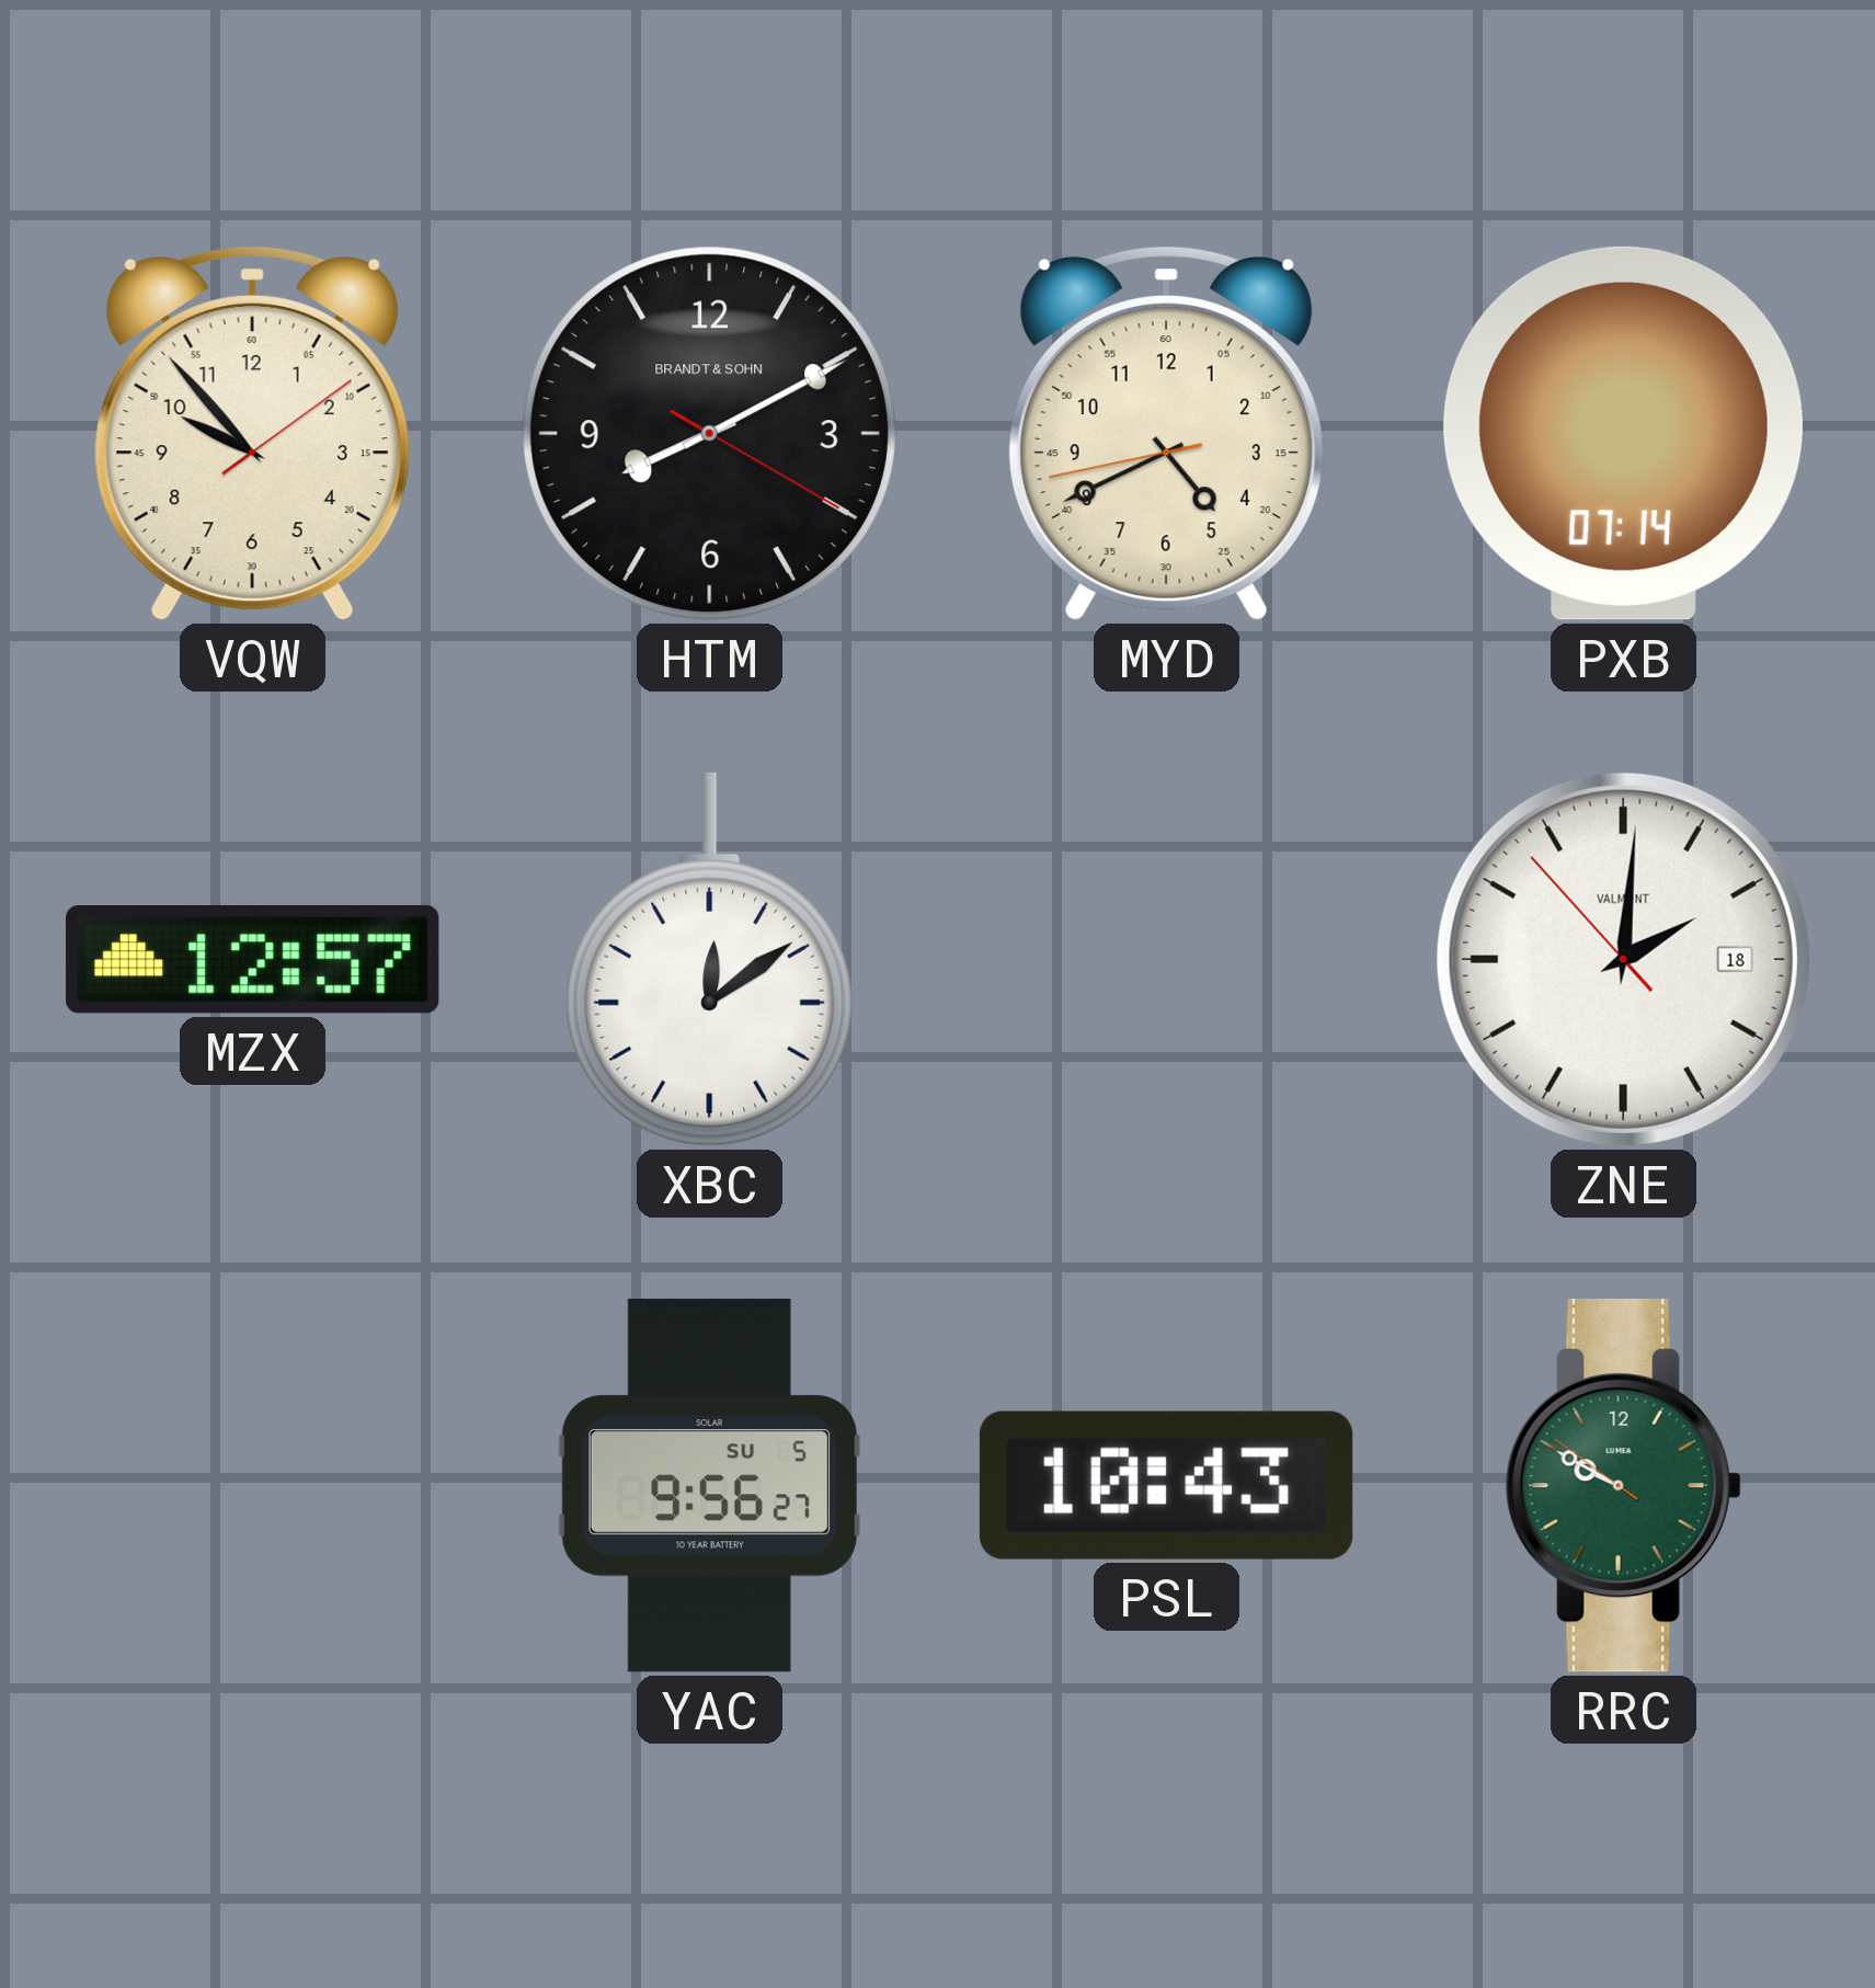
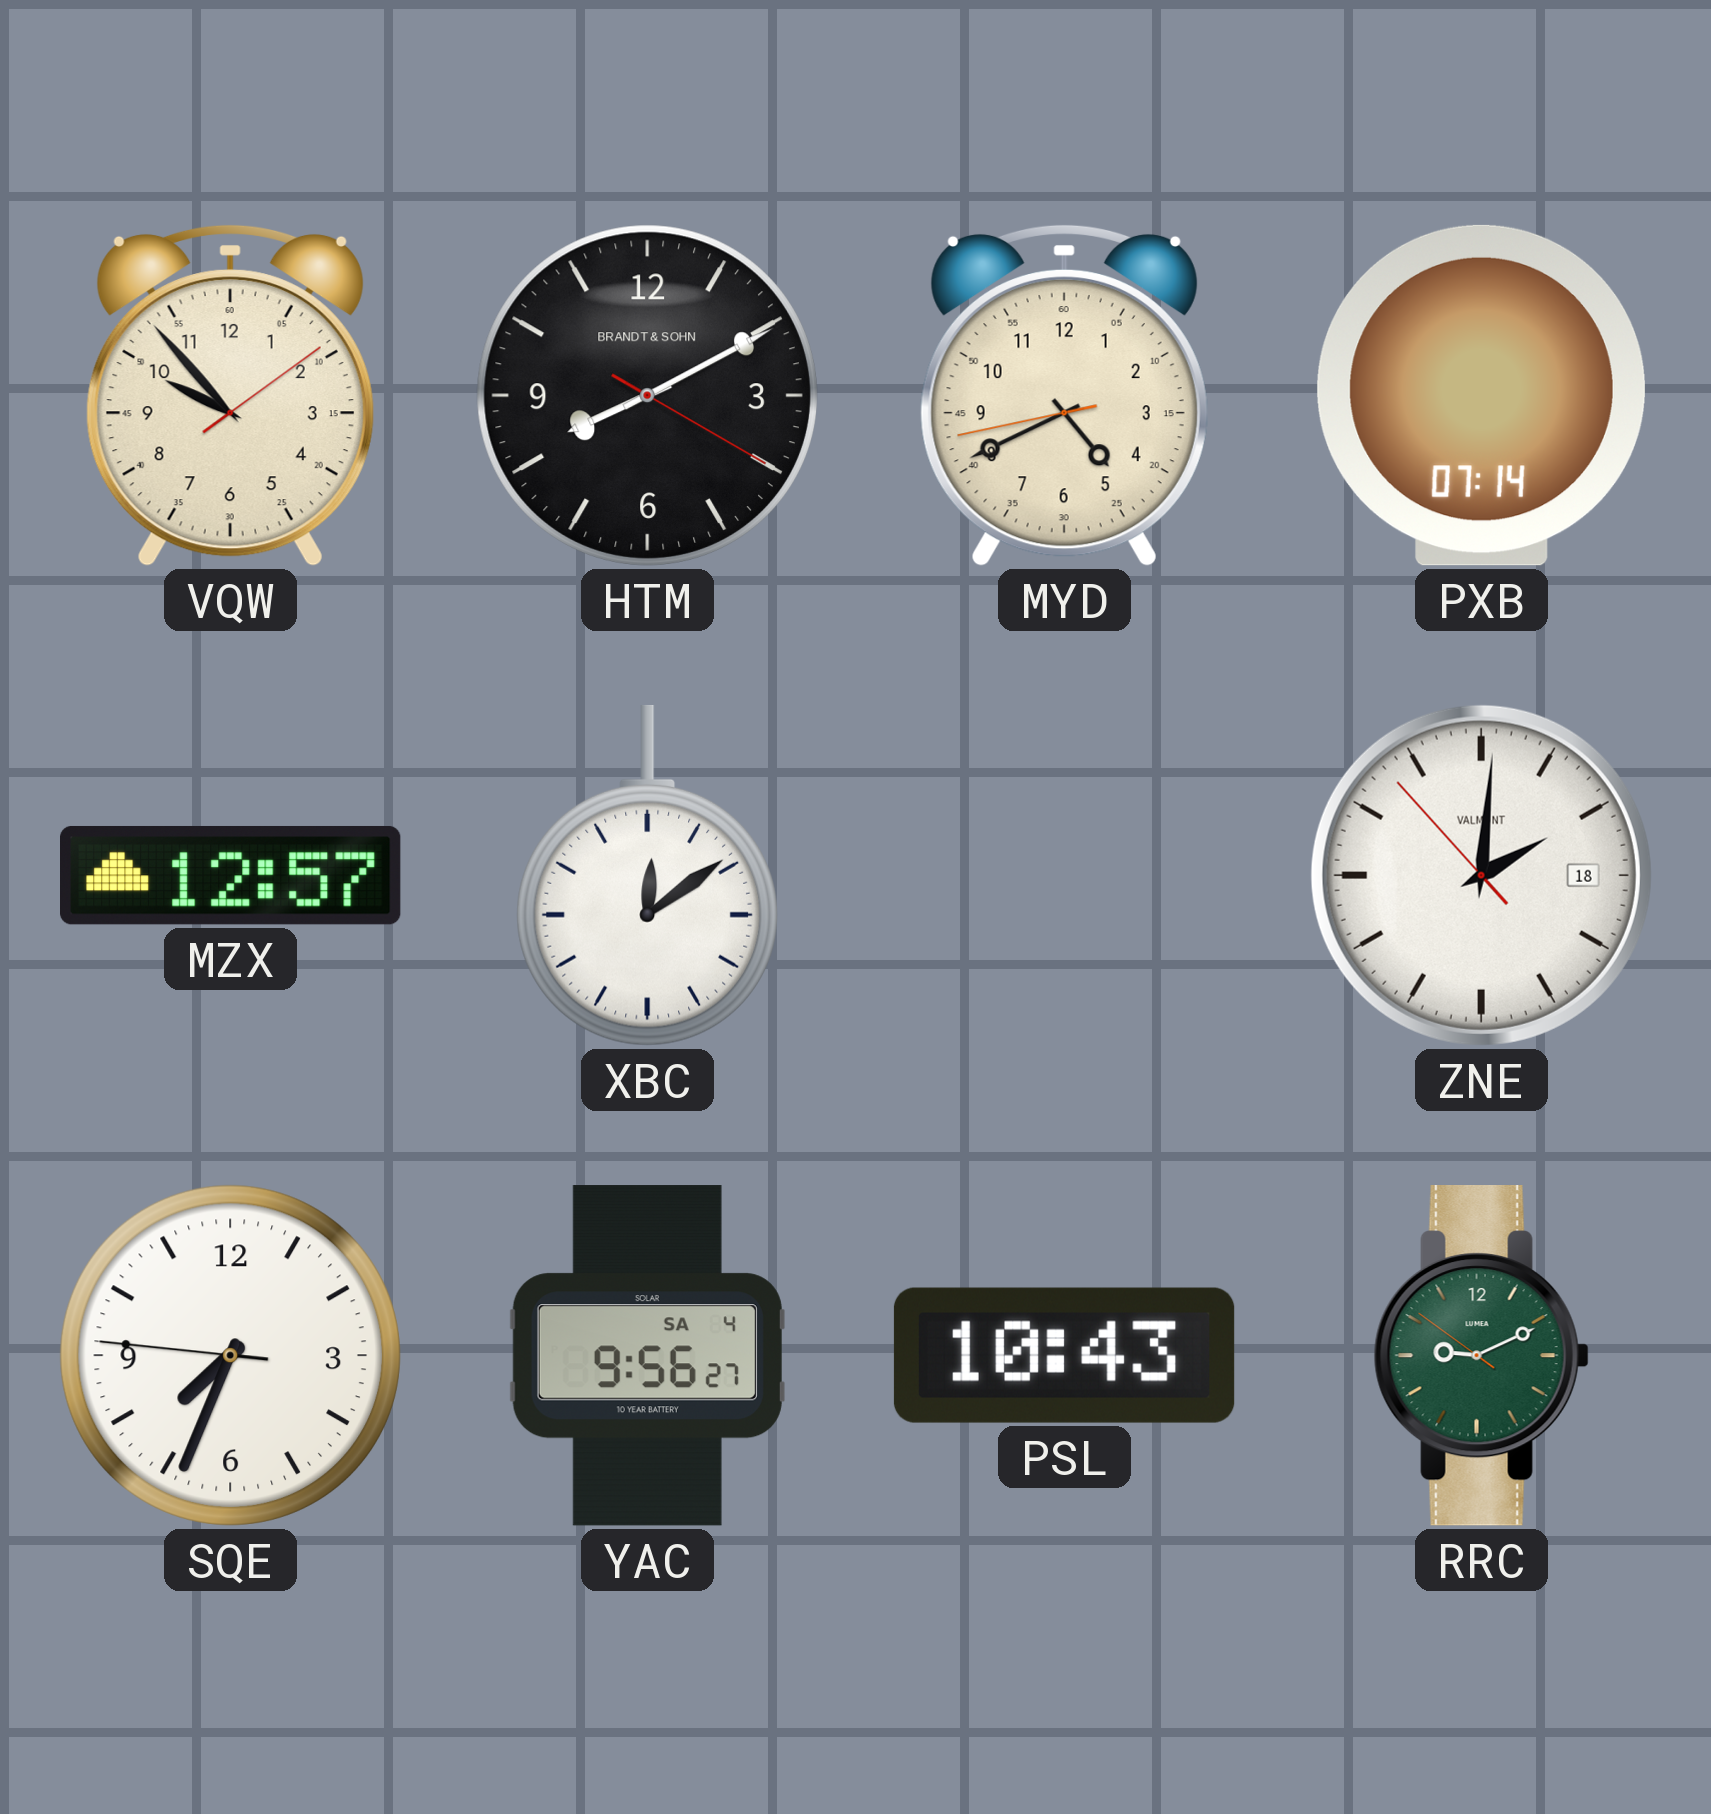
SQE: none -> 7:33 (230, 1355)
YAC date: SU 5 -> SA 4 (647, 1356)
RRC: 9:49 -> 9:10 (1481, 1356)
